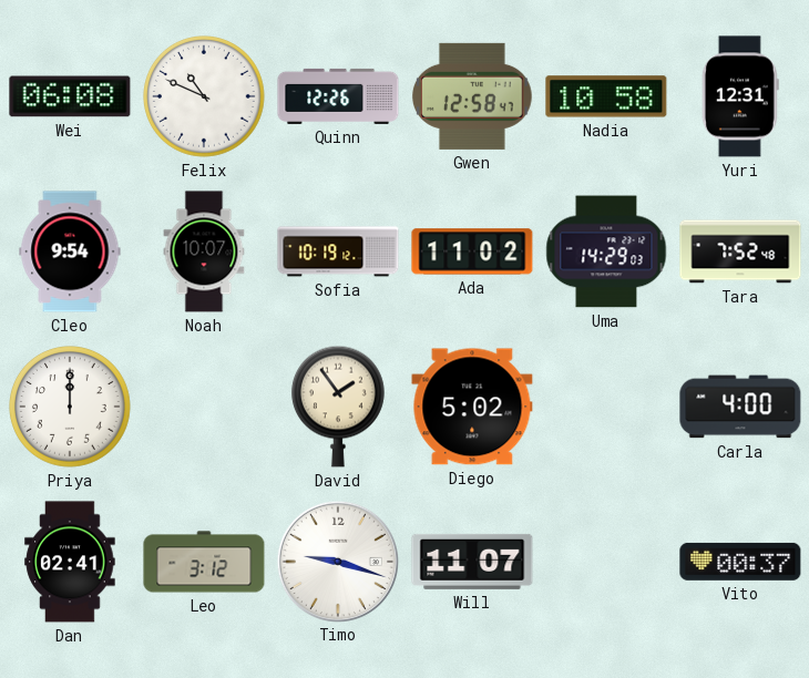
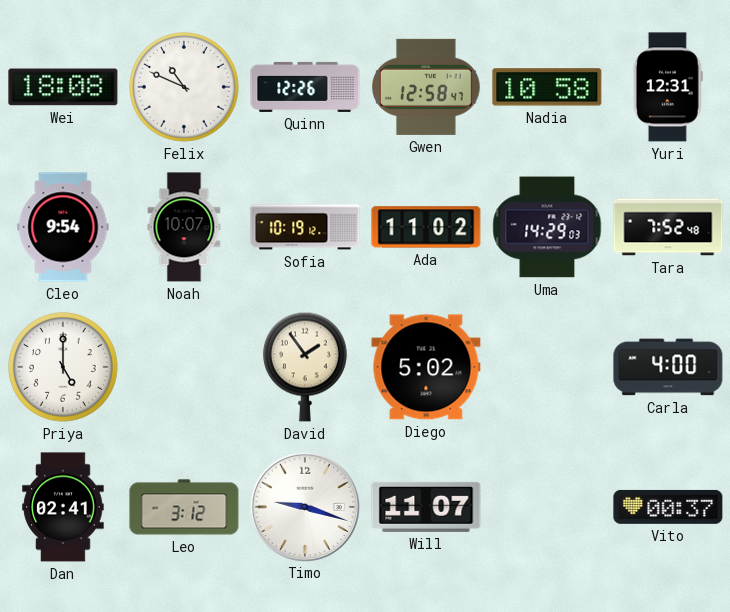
Wei: 06:08 -> 18:08 (63, 87)
Priya: 12:00 -> 5:00 (64, 368)
